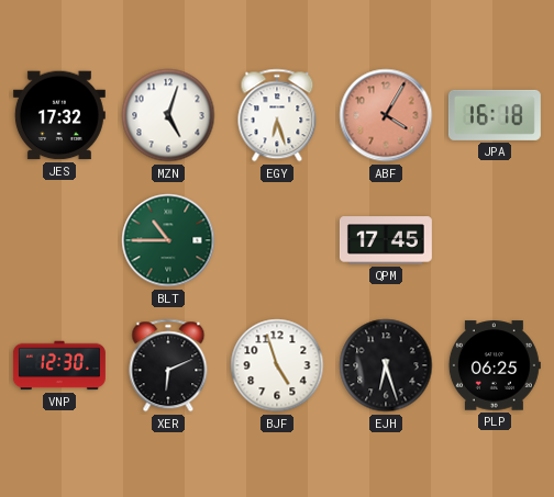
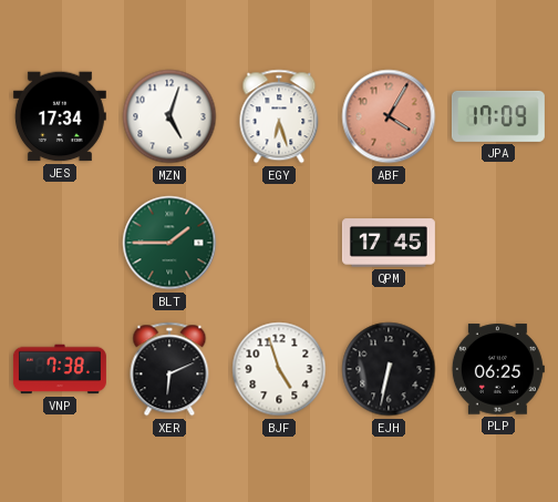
JES: 17:32 -> 17:34 (60, 116)
JPA: 16:18 -> 17:09 (498, 116)
BLT: 10:45 -> 1:45 (169, 243)
VNP: 12:30 -> 7:38 (60, 369)
EJH: 6:27 -> 6:32 (389, 369)
